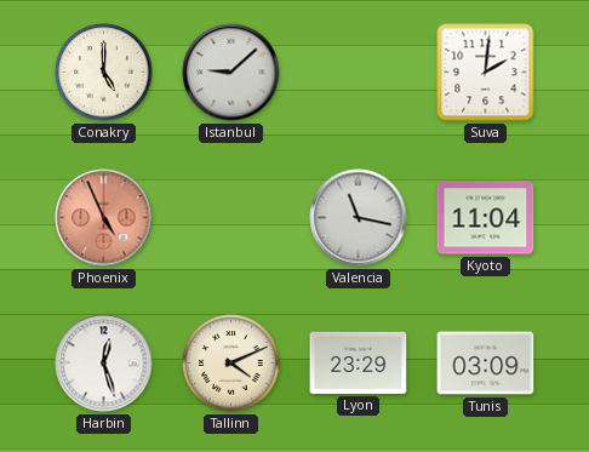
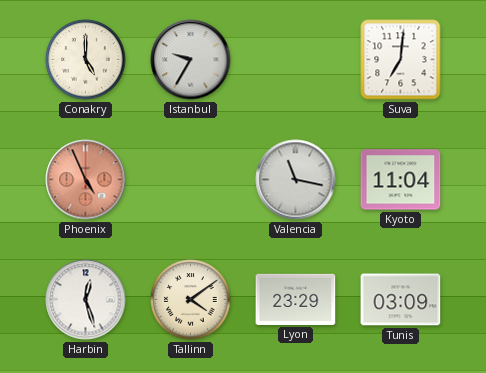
Istanbul: 9:08 -> 9:35 (191, 60)
Suva: 2:01 -> 7:01 (401, 60)
Tallinn: 4:11 -> 4:09 (191, 300)
